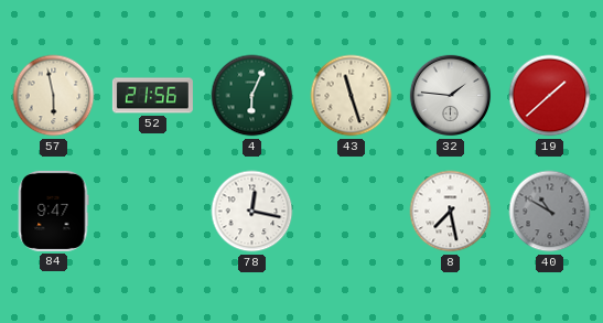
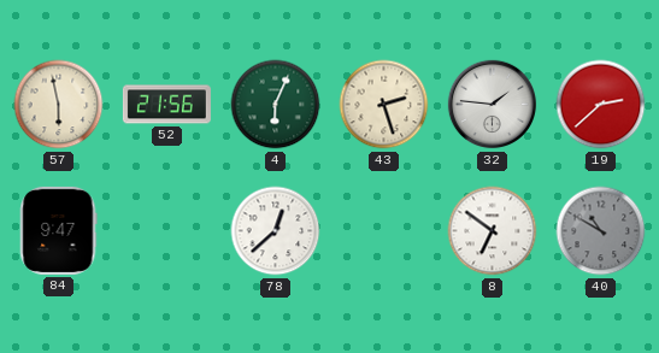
43: 11:27 -> 2:27 (384, 105)
19: 1:38 -> 2:38 (601, 105)
78: 12:17 -> 12:38 (276, 231)
8: 7:28 -> 6:51 (493, 231)
